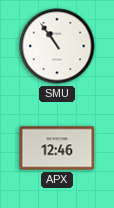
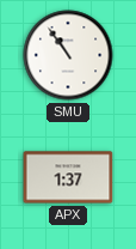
APX: 12:46 -> 1:37 (68, 177)
